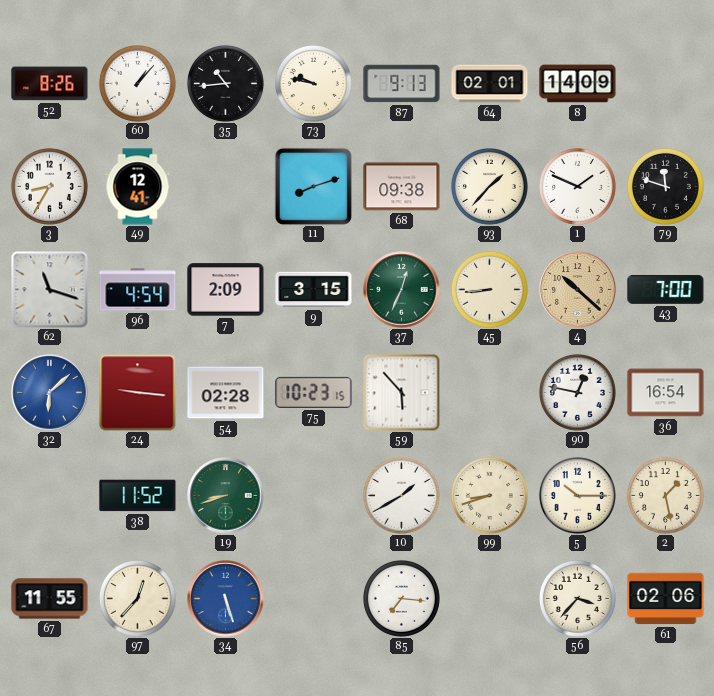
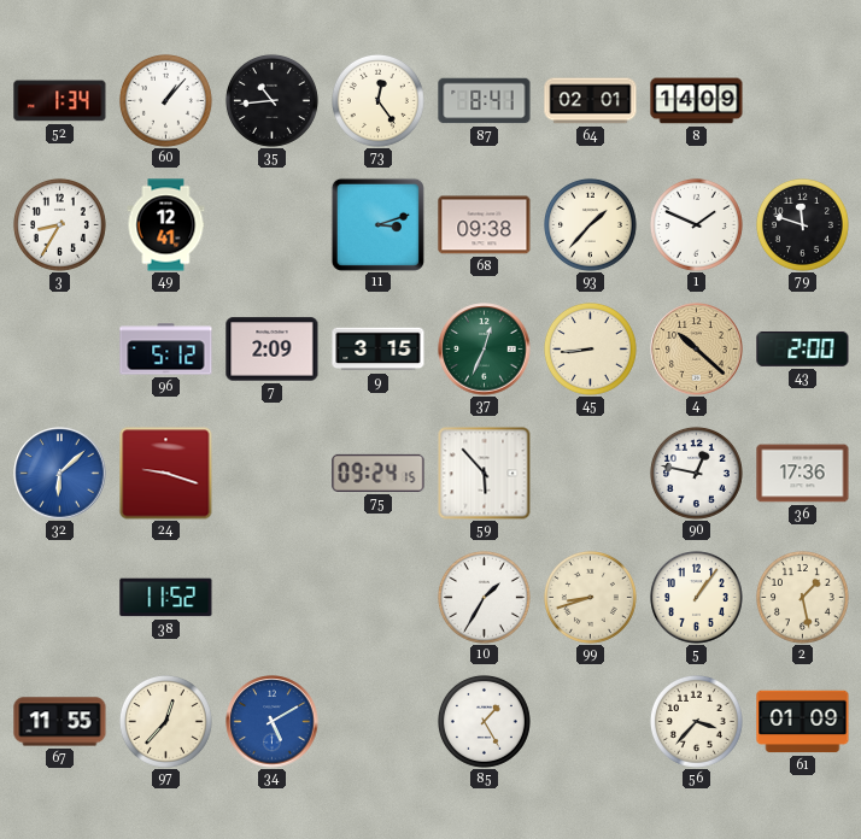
52: 8:26 -> 1:34 (60, 101)
73: 9:47 -> 12:24 (377, 100)
87: 9:13 -> 8:41 (485, 101)
11: 8:12 -> 3:12 (377, 224)
62: 11:18 -> none (50, 290)
96: 4:54 -> 5:12 (166, 350)
43: 7:00 -> 2:00 (803, 350)
24: 9:16 -> 9:18 (166, 474)
54: 02:28 -> none (226, 393)
75: 10:23 -> 09:24 (379, 473)
36: 16:54 -> 17:36 (803, 474)
19: 8:42 -> none (226, 496)
10: 1:40 -> 1:35 (484, 597)
5: 10:15 -> 1:06 (696, 597)
34: 5:27 -> 5:10 (273, 722)
85: 7:16 -> 1:25 (484, 721)
61: 02:06 -> 01:09 (803, 722)
